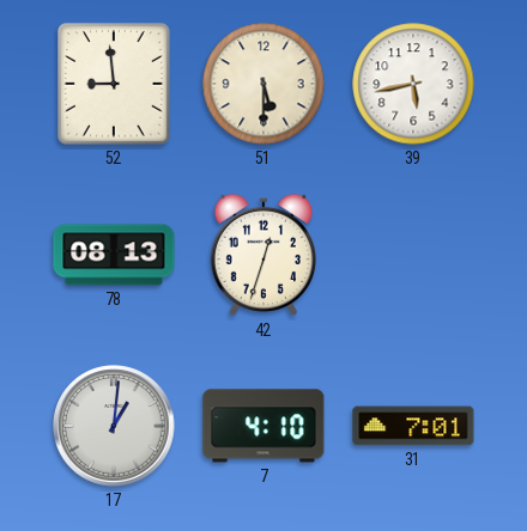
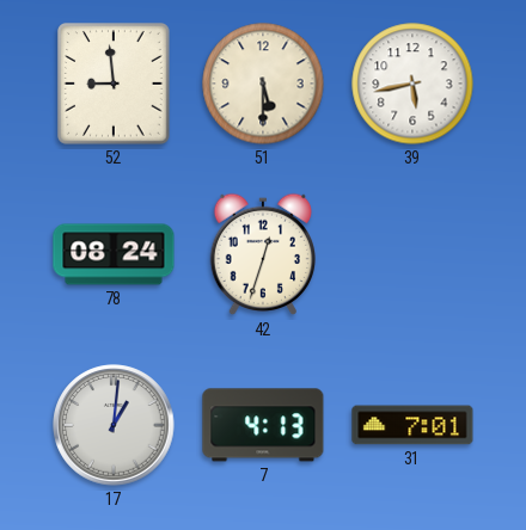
78: 08:13 -> 08:24 (114, 254)
7: 4:10 -> 4:13 (263, 425)
